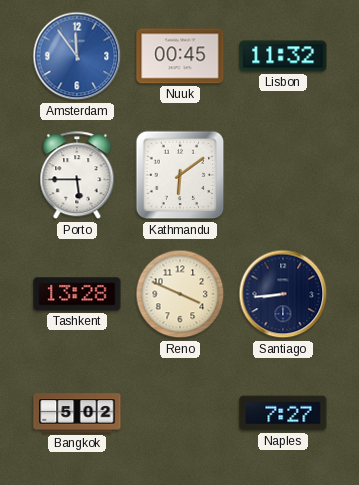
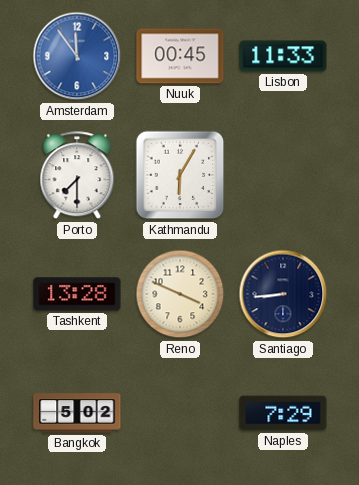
Lisbon: 11:32 -> 11:33 (283, 56)
Porto: 5:45 -> 7:30 (77, 176)
Kathmandu: 6:09 -> 6:05 (180, 175)
Naples: 7:27 -> 7:29 (283, 413)
